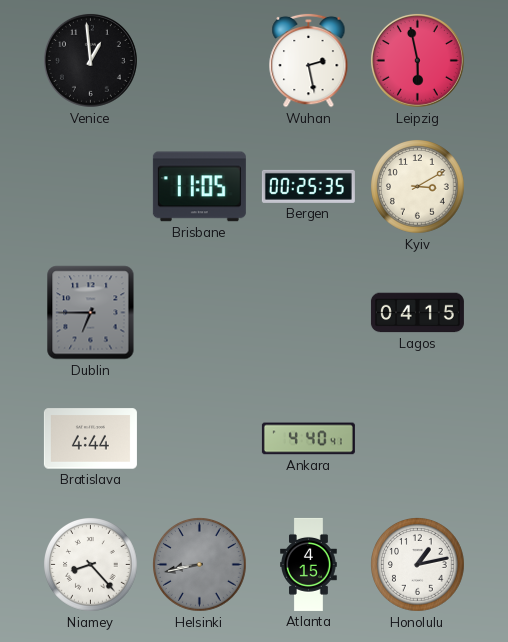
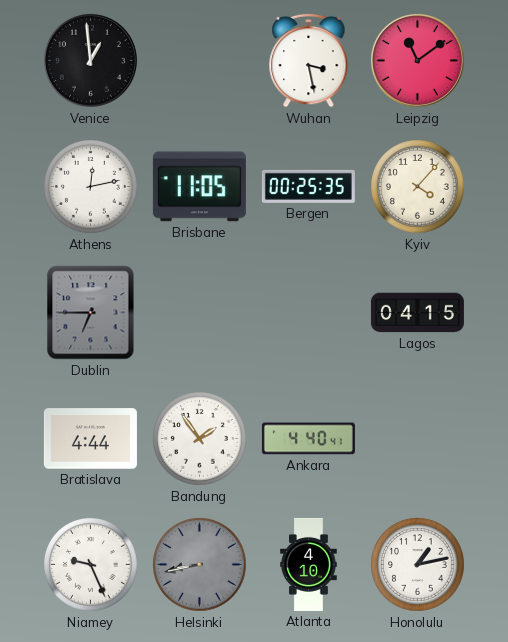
Wuhan: 2:28 -> 3:28 (309, 60)
Leipzig: 5:58 -> 11:09 (417, 60)
Athens: none -> 12:13 (91, 187)
Kyiv: 3:10 -> 4:07 (418, 187)
Bandung: none -> 1:54 (200, 439)
Niamey: 8:23 -> 9:26 (91, 565)
Atlanta: 4:15 -> 4:10 (309, 564)
